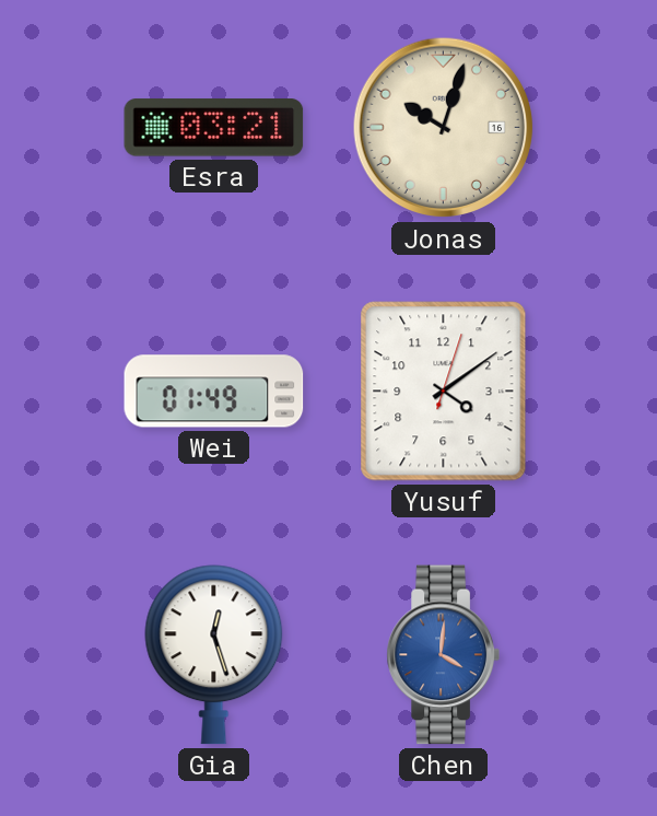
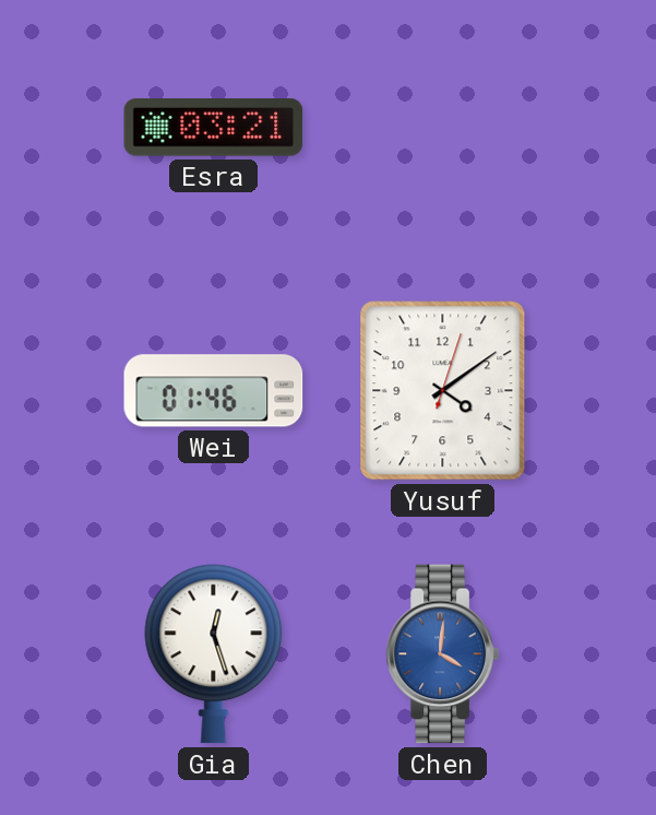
Jonas: 10:03 -> none (444, 128)
Wei: 01:49 -> 01:46 (214, 391)
